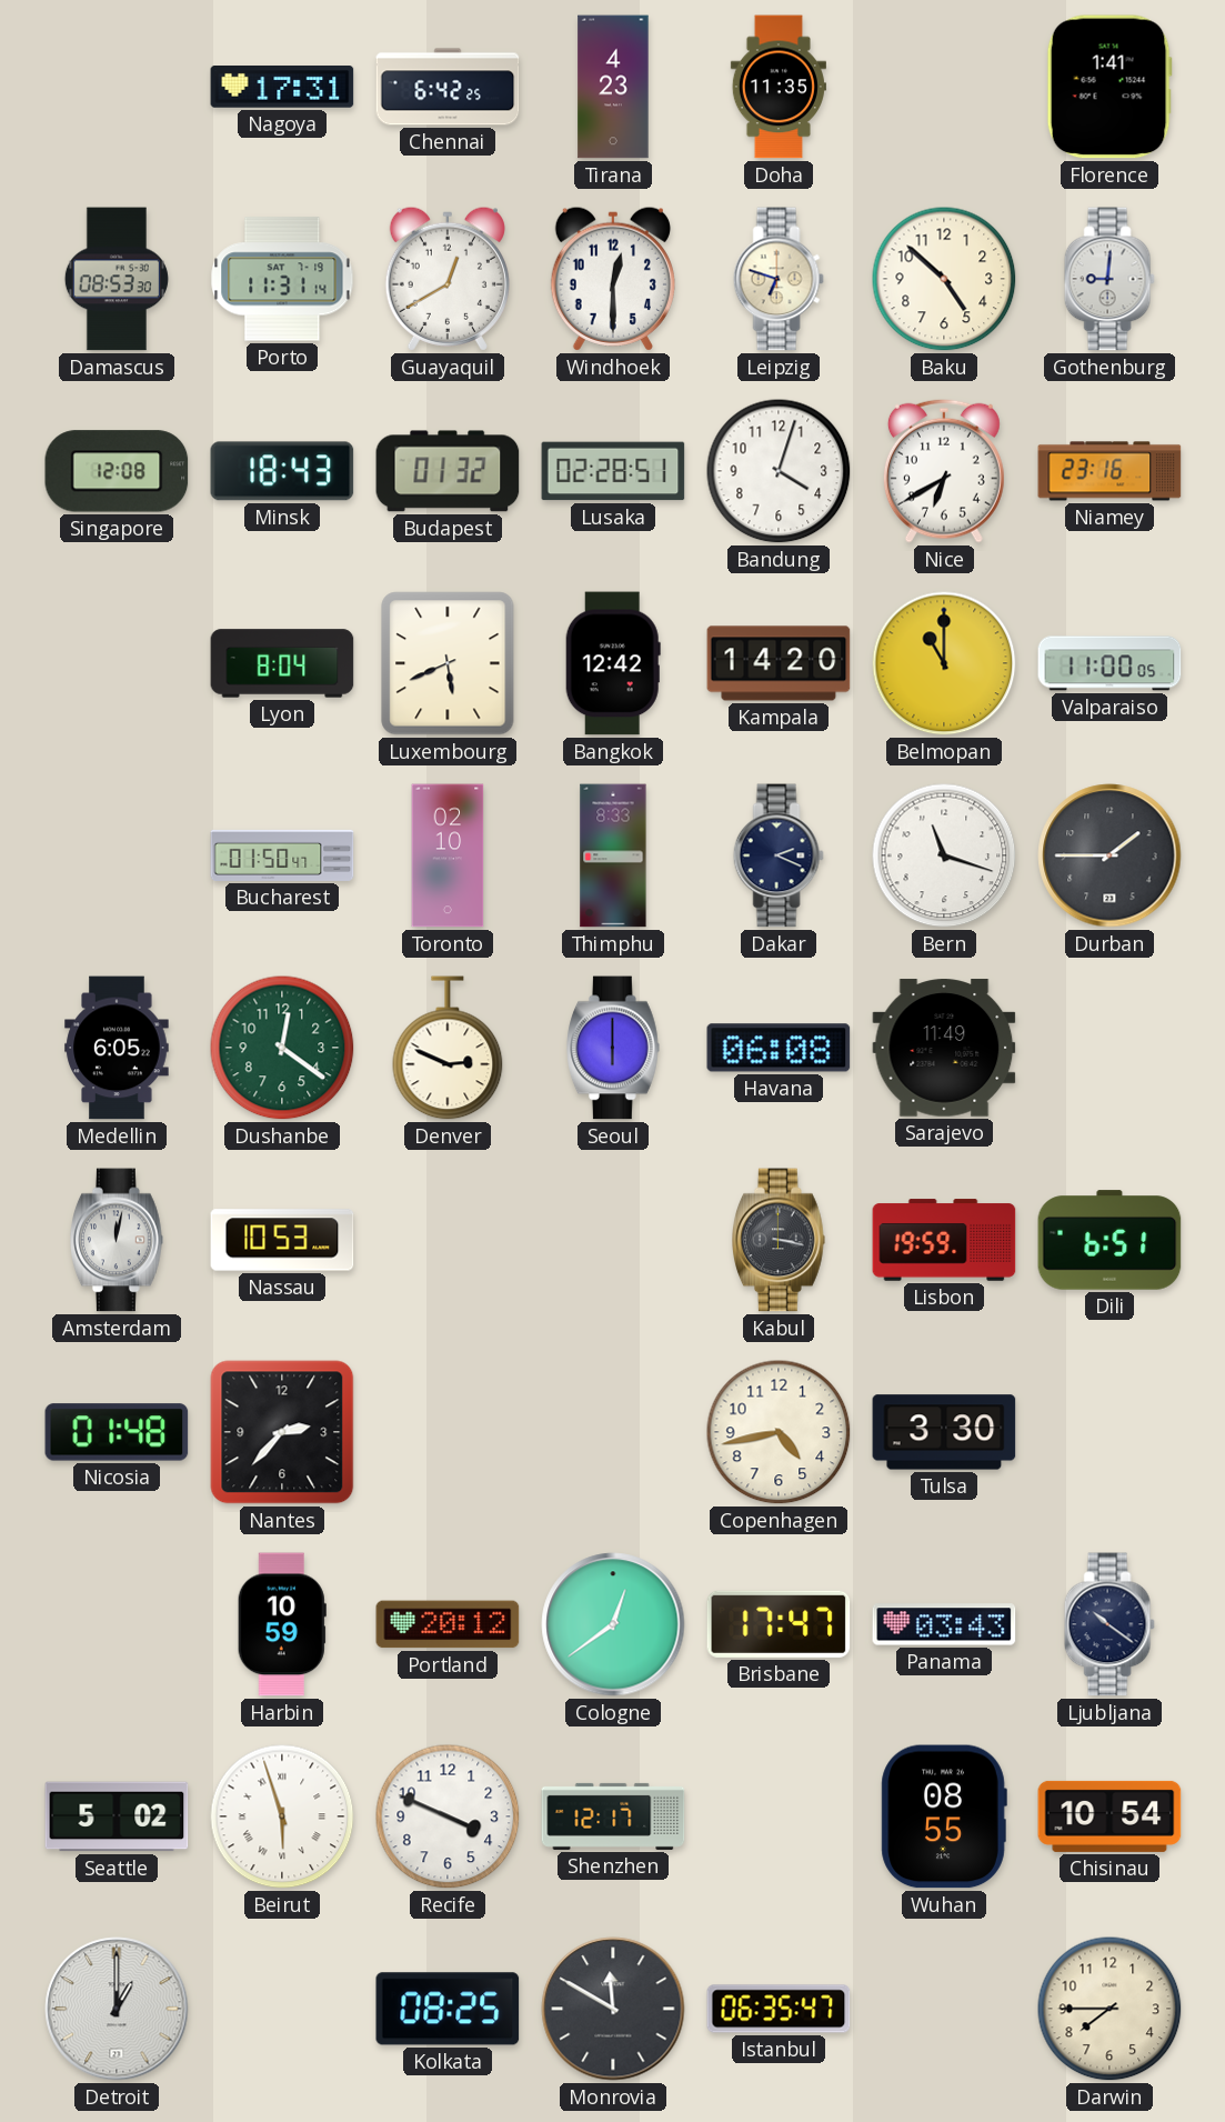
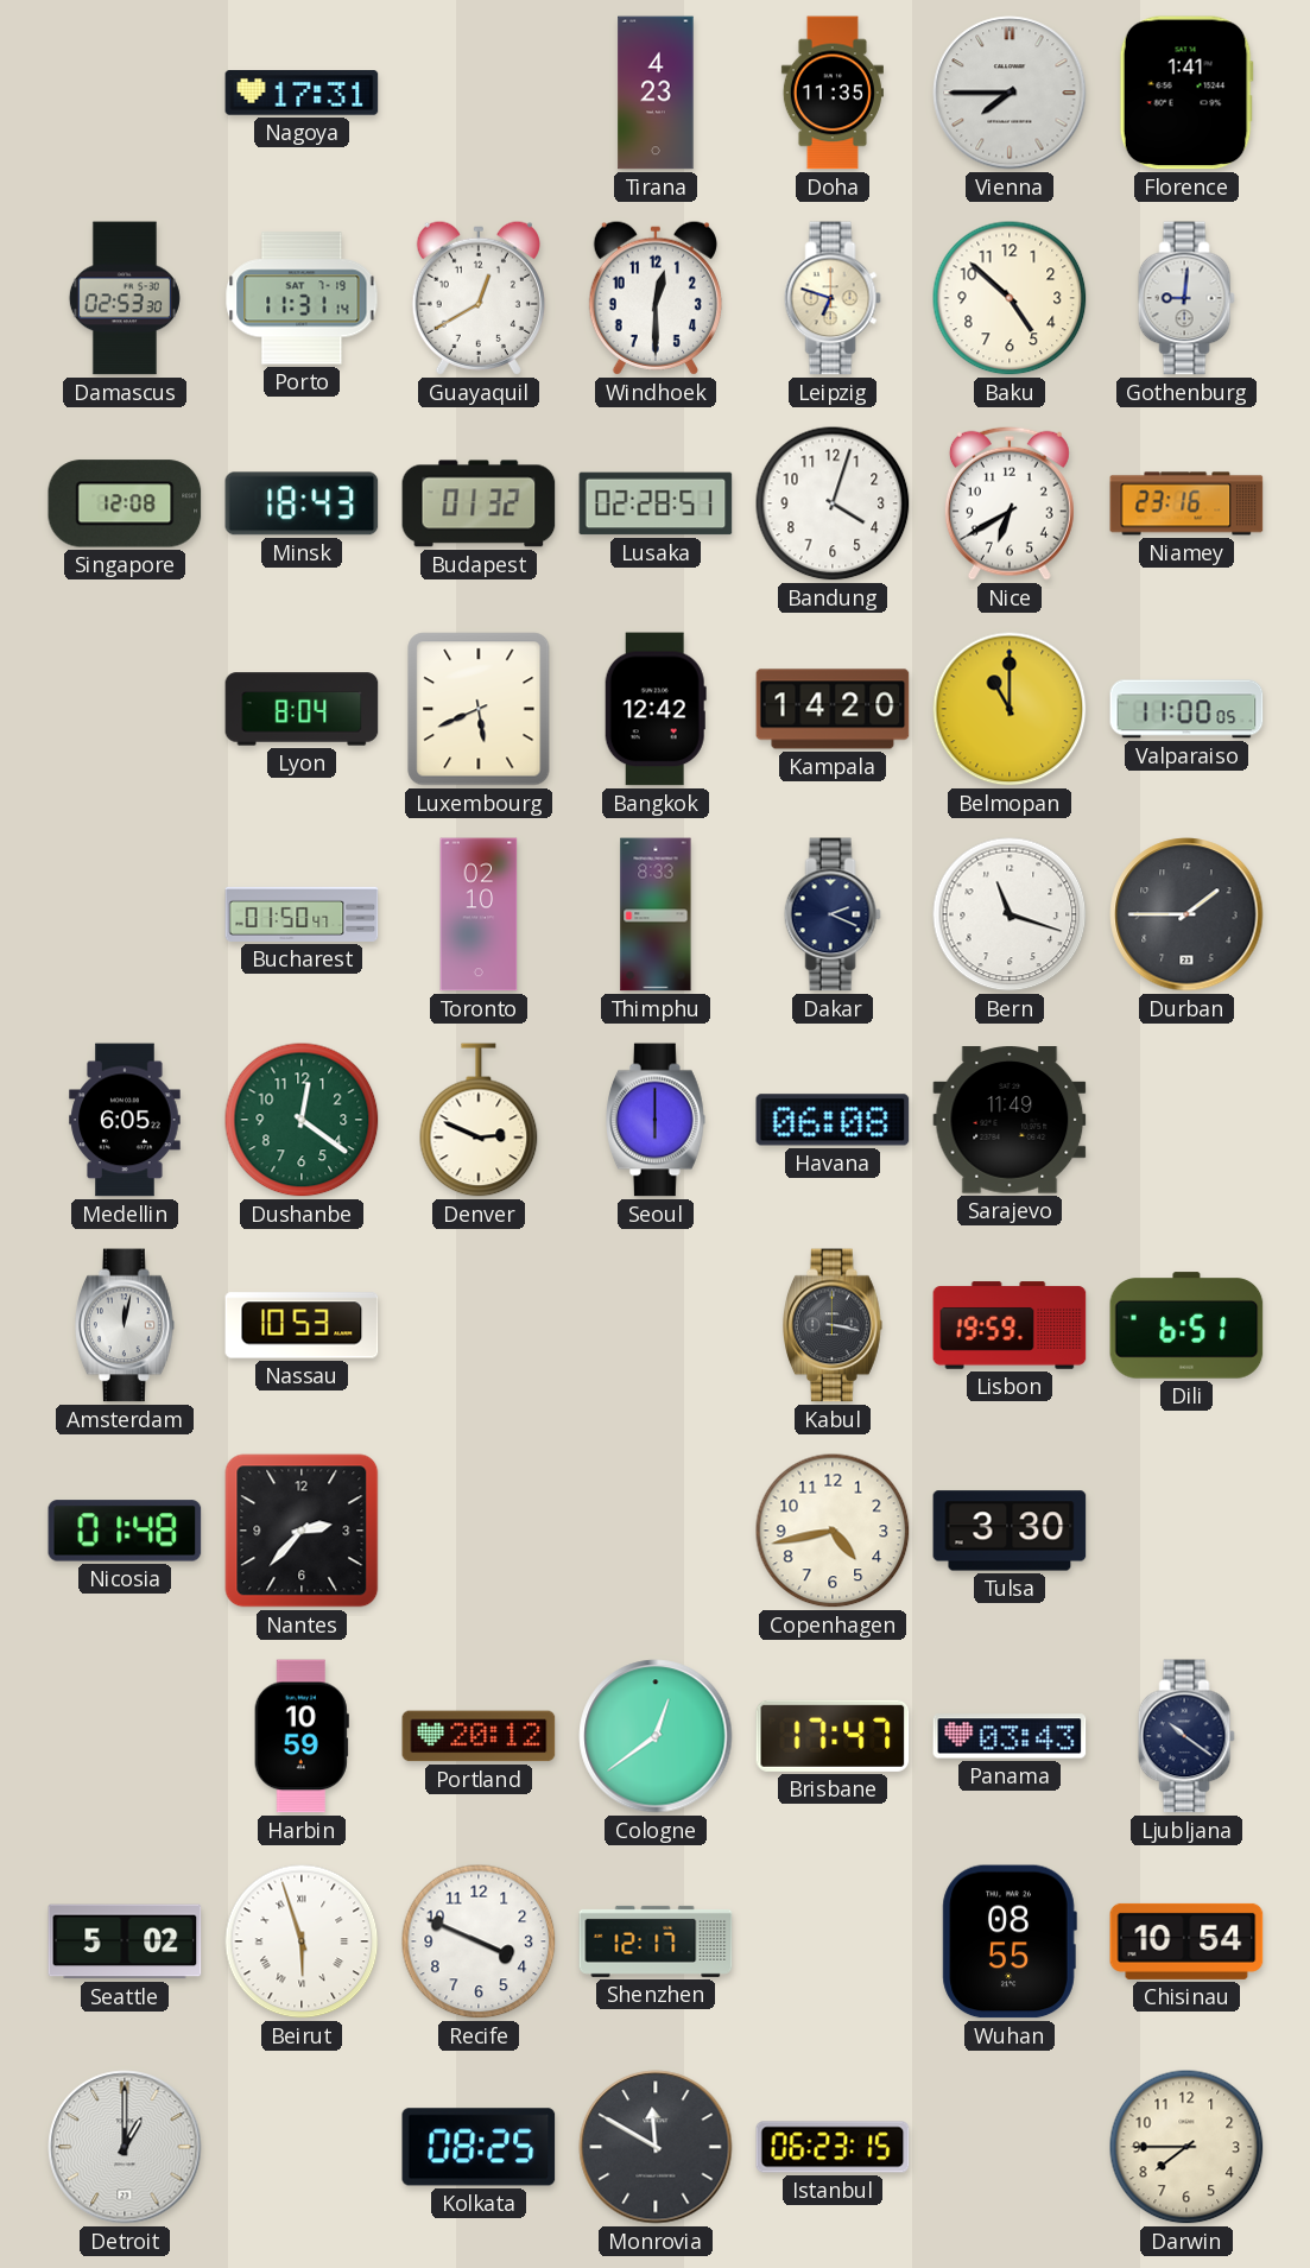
Chennai: 6:42 -> none (448, 87)
Vienna: none -> 7:45 (1010, 93)
Damascus: 08:53 -> 02:53 (125, 298)
Istanbul: 06:35 -> 06:23 (833, 2147)
